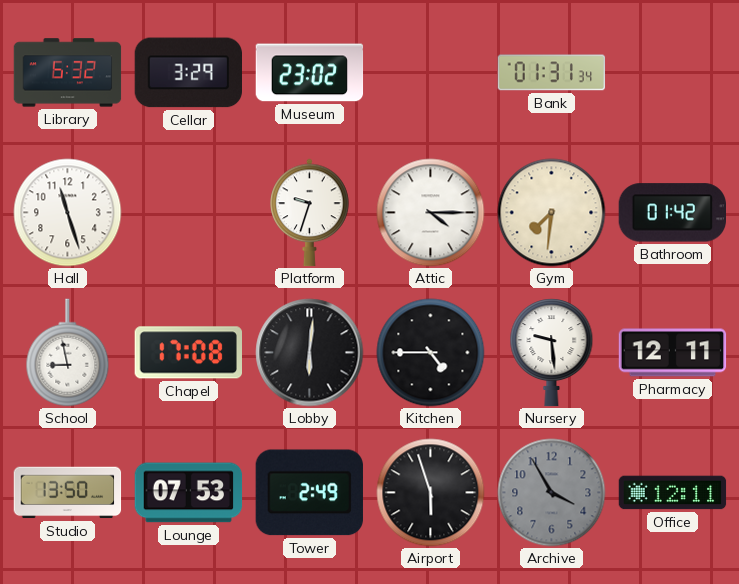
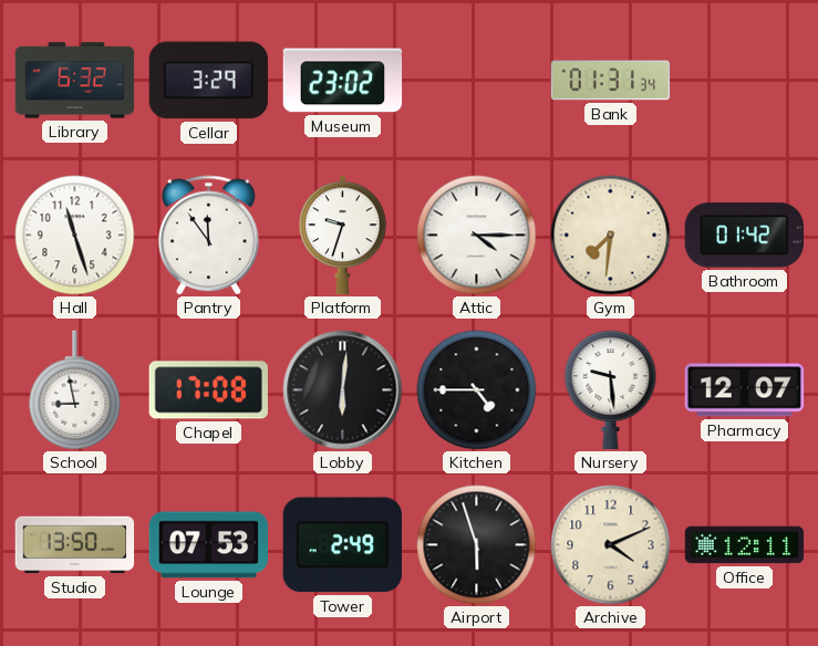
Pantry: none -> 11:54 (208, 236)
Pharmacy: 12:11 -> 12:07 (745, 390)
Archive: 3:55 -> 4:11 (611, 545)
Archive dial: grey -> cream (611, 545)
